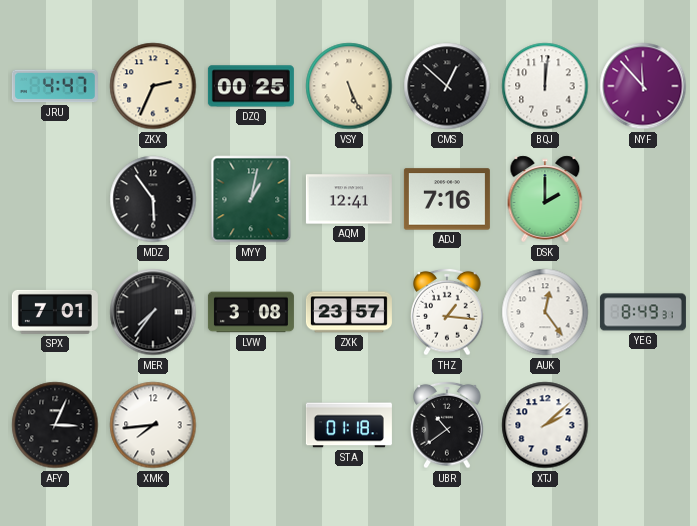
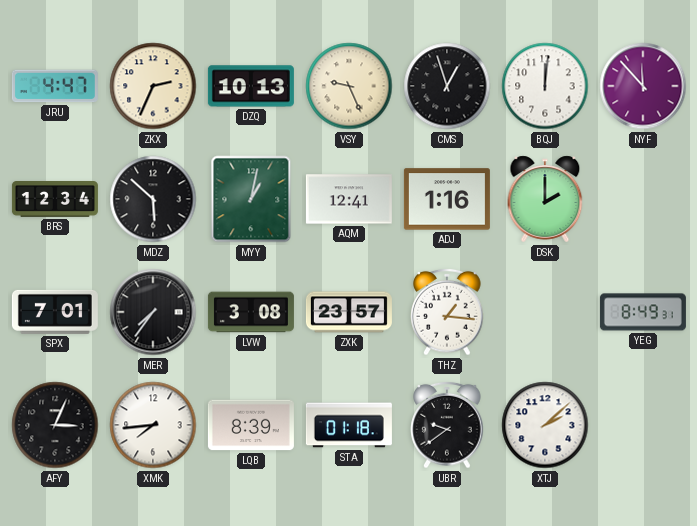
DZQ: 00:25 -> 10:13 (251, 86)
VSY: 5:26 -> 9:26 (349, 86)
CMS: 12:52 -> 12:57 (447, 86)
BRS: none -> 12:34 (55, 200)
MDZ: 5:54 -> 5:52 (153, 199)
ADJ: 7:16 -> 1:16 (447, 199)
AUK: 12:24 -> none (545, 312)
LQB: none -> 8:39 (251, 425)
UBR: 10:39 -> 9:39 (447, 425)
